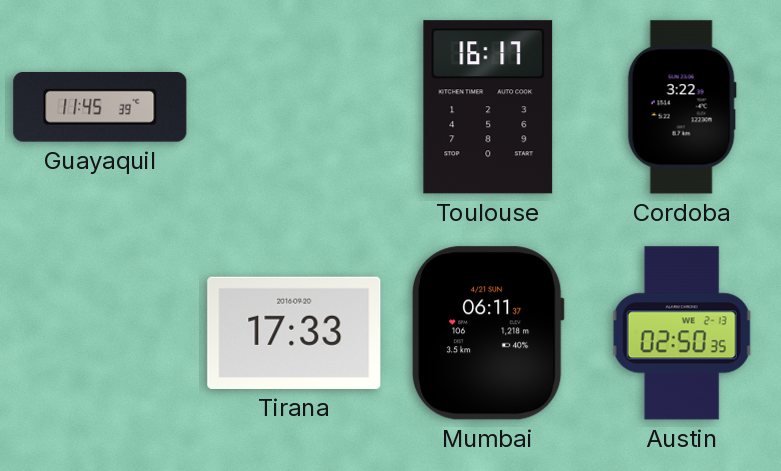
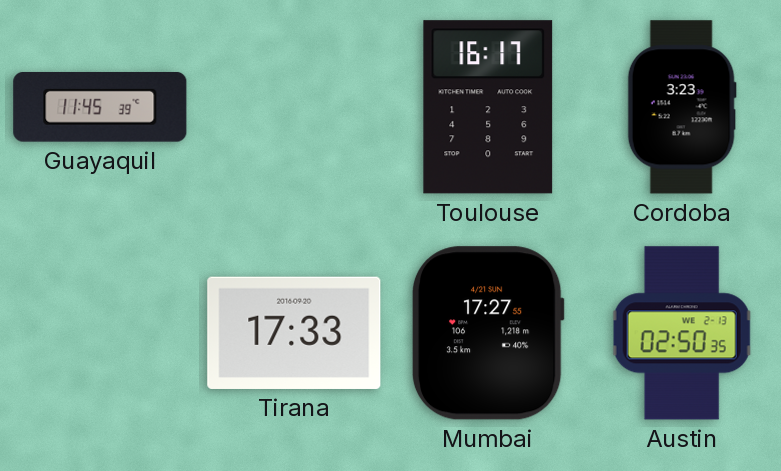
Cordoba: 3:22 -> 3:23 (682, 107)
Mumbai: 06:11 -> 17:27 (488, 333)
